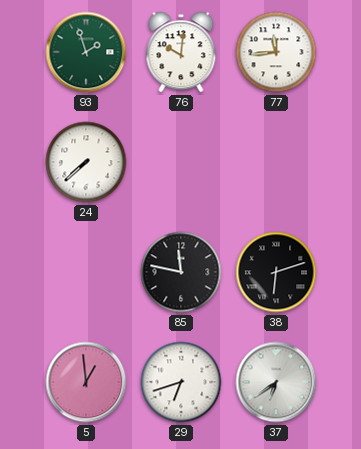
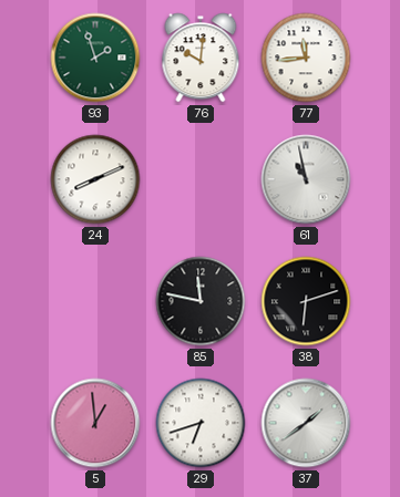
24: 7:38 -> 8:11 (95, 179)
61: none -> 10:58 (306, 179)
37: 6:39 -> 1:39 (306, 423)
